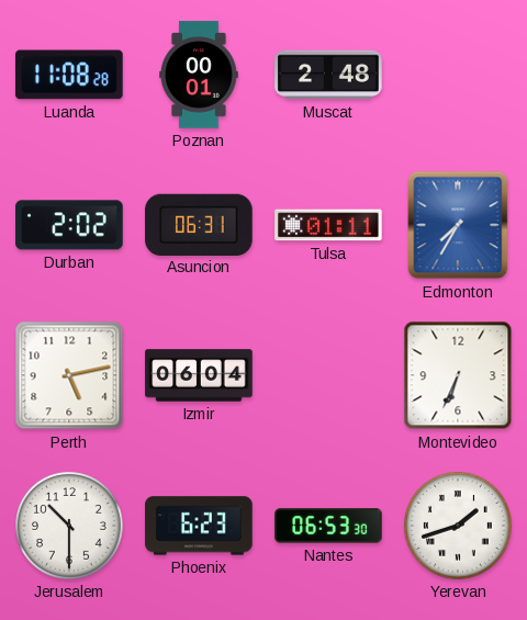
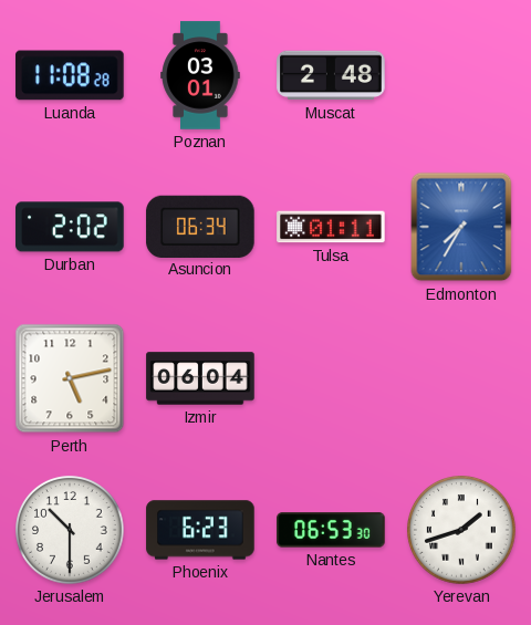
Poznan: 00:01 -> 03:01 (200, 75)
Asuncion: 06:31 -> 06:34 (200, 226)
Montevideo: 6:34 -> none (458, 375)
